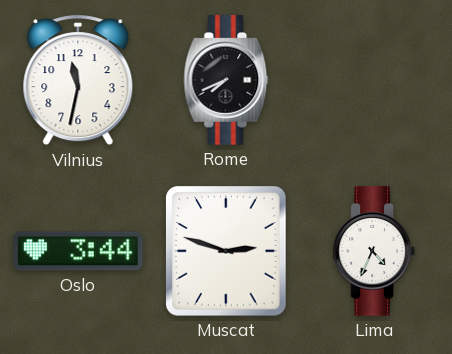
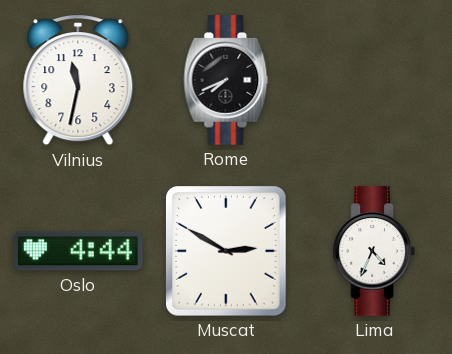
Oslo: 3:44 -> 4:44 (78, 251)
Muscat: 2:48 -> 2:50 (227, 251)
